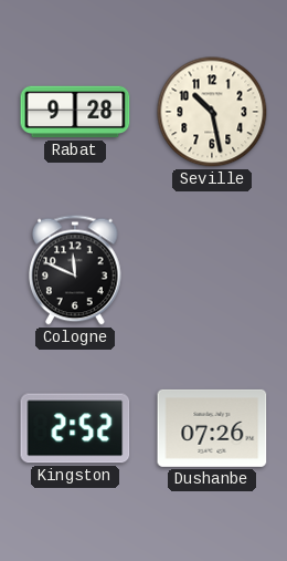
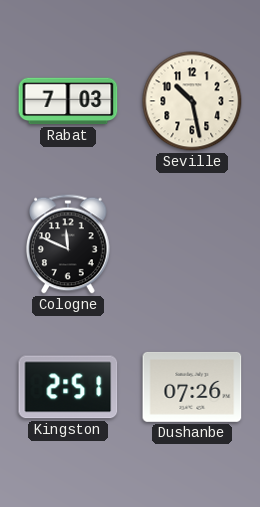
Rabat: 9:28 -> 7:03 (68, 101)
Kingston: 2:52 -> 2:51 (68, 387)
